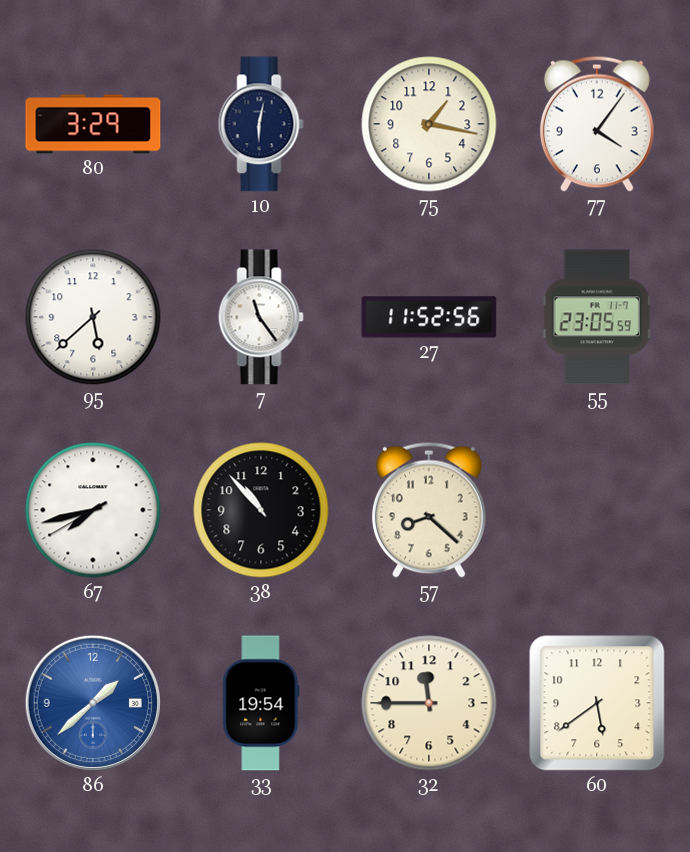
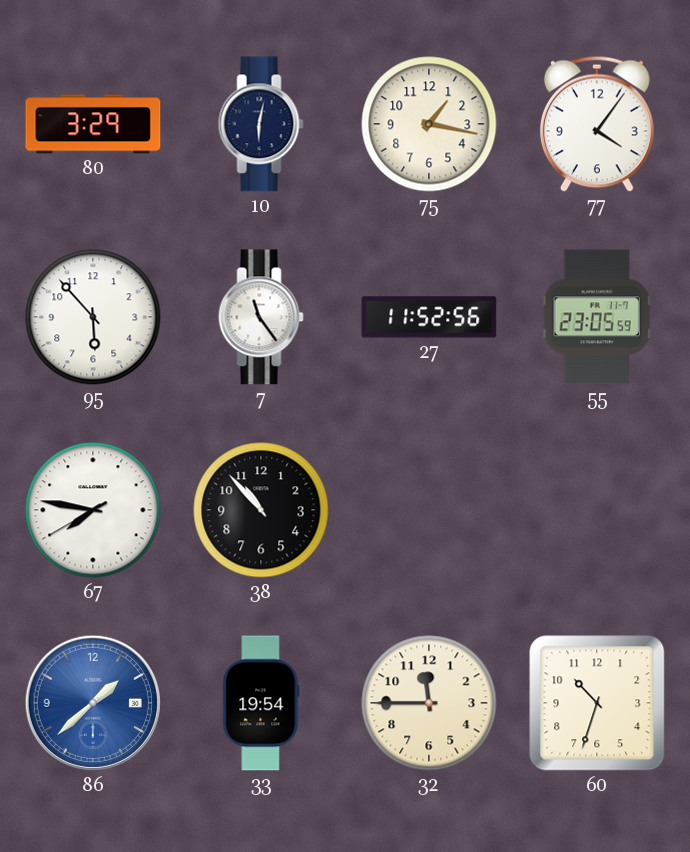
95: 5:38 -> 5:53 (93, 317)
67: 7:42 -> 7:46 (93, 510)
57: 8:22 -> none (429, 510)
60: 5:39 -> 10:33 (597, 703)
